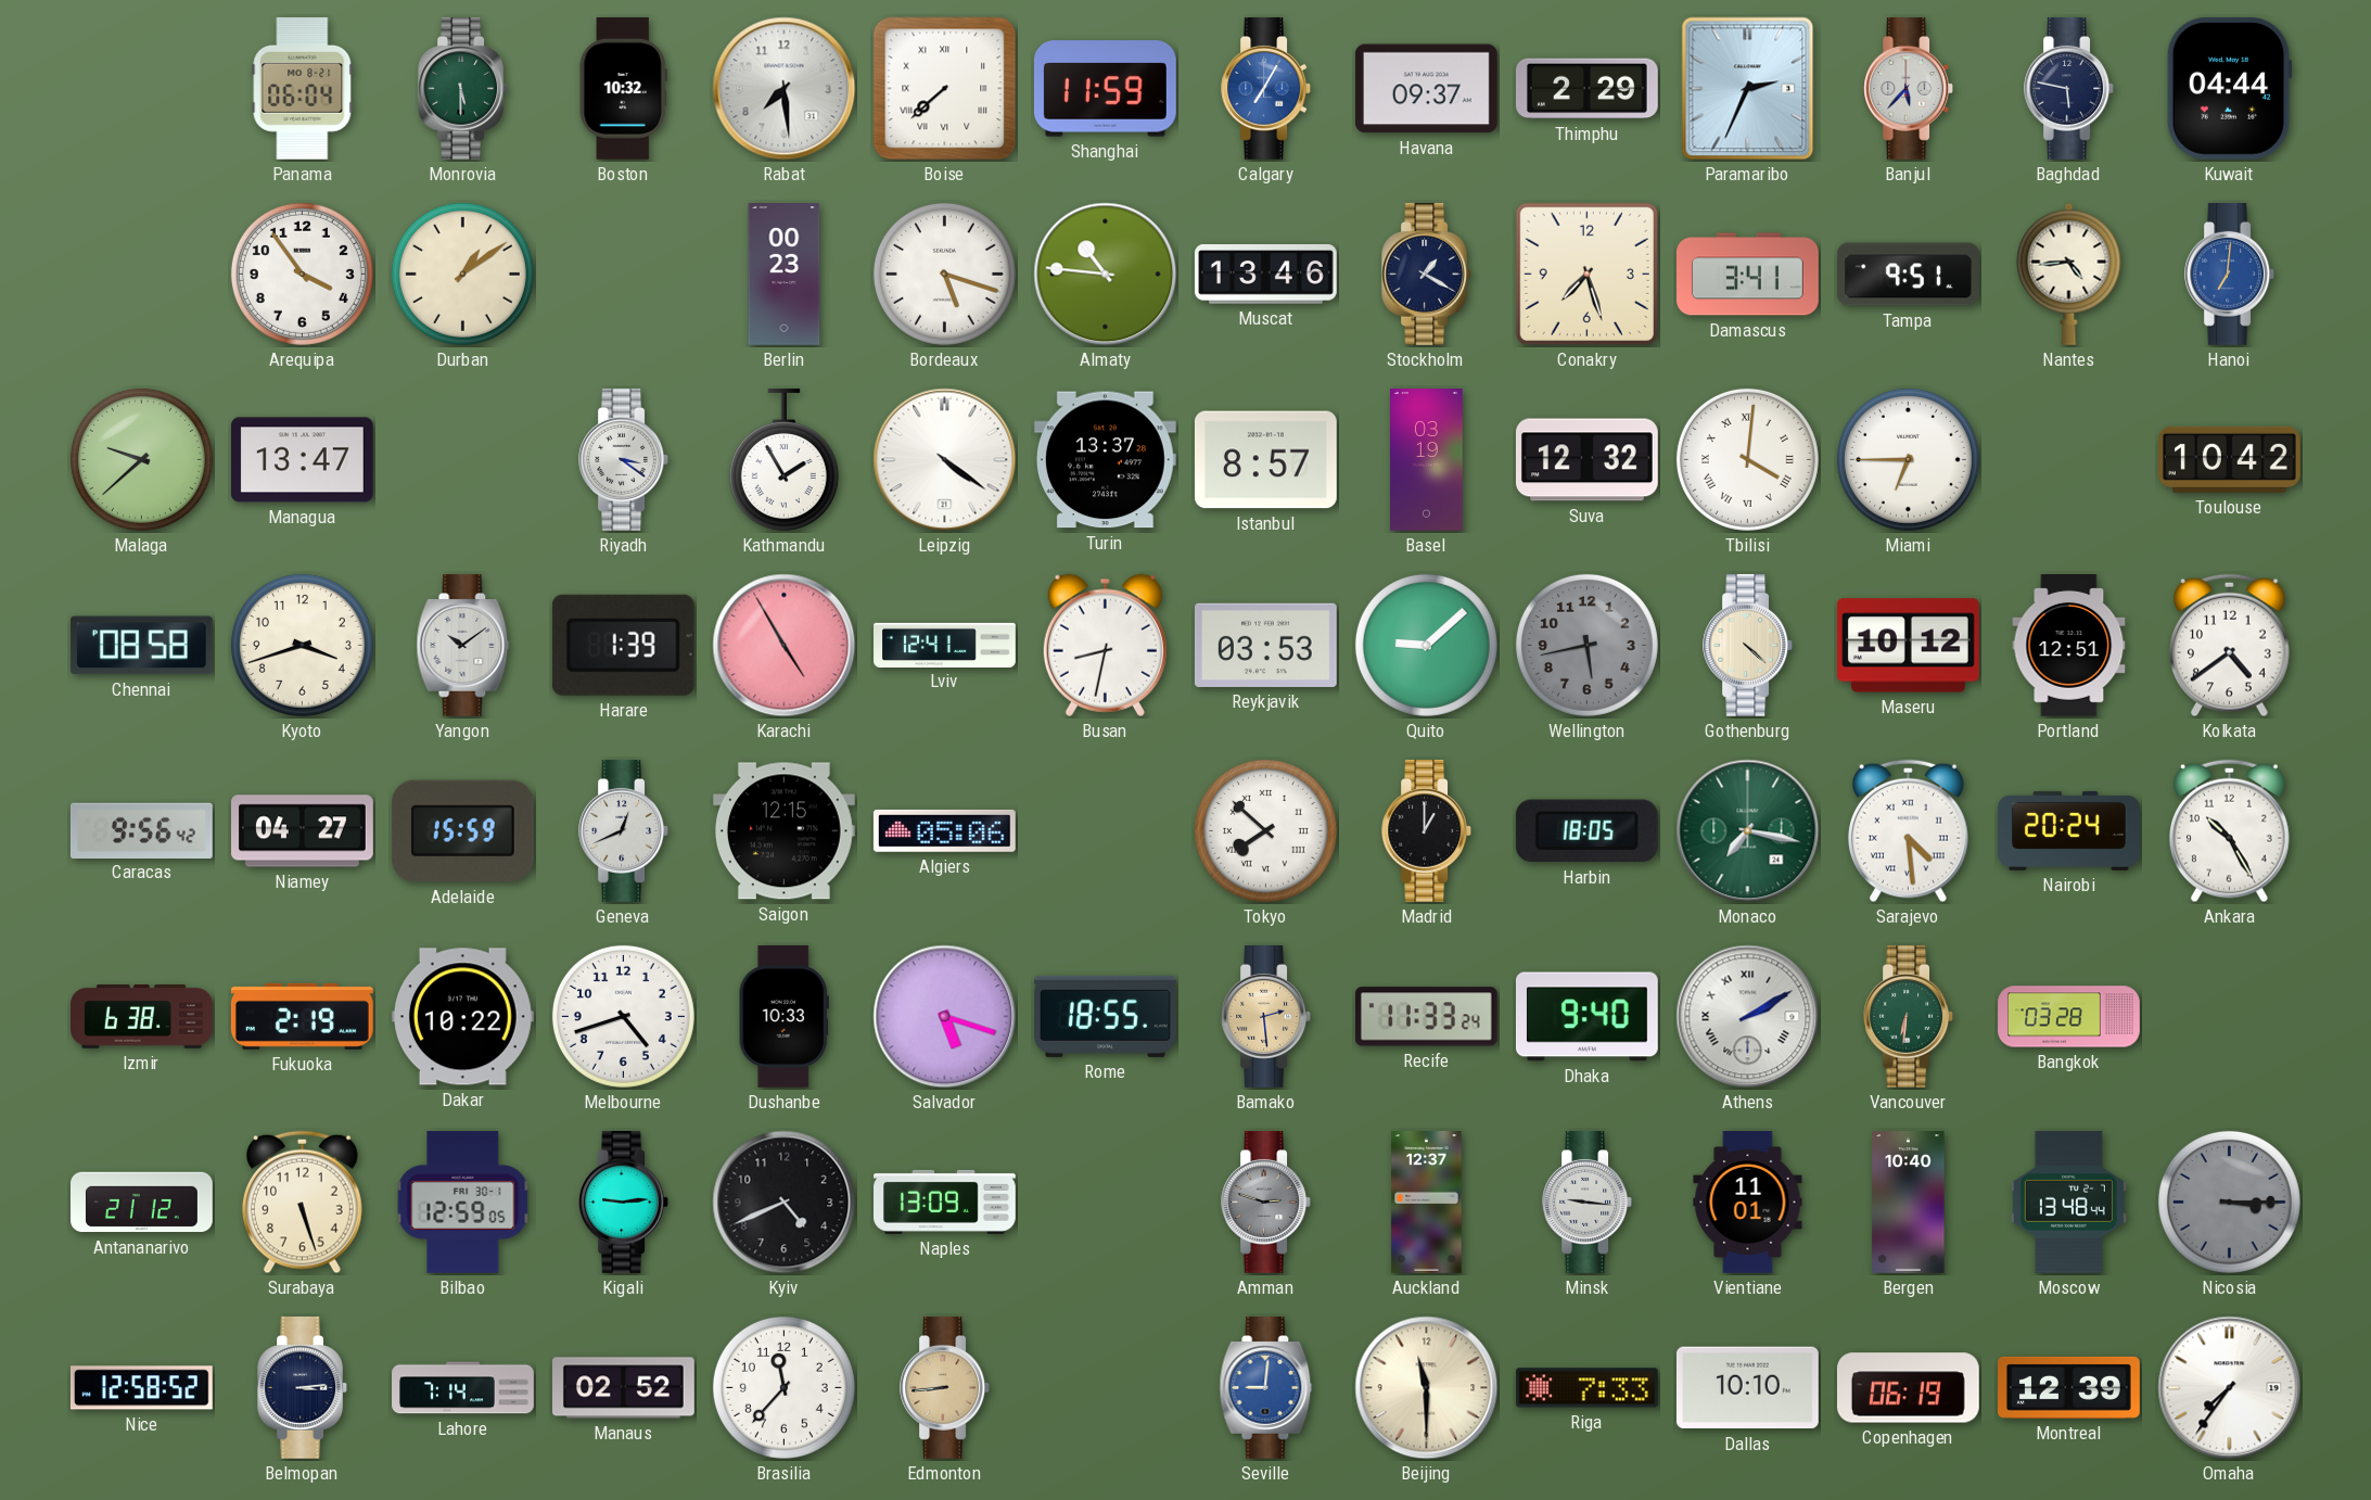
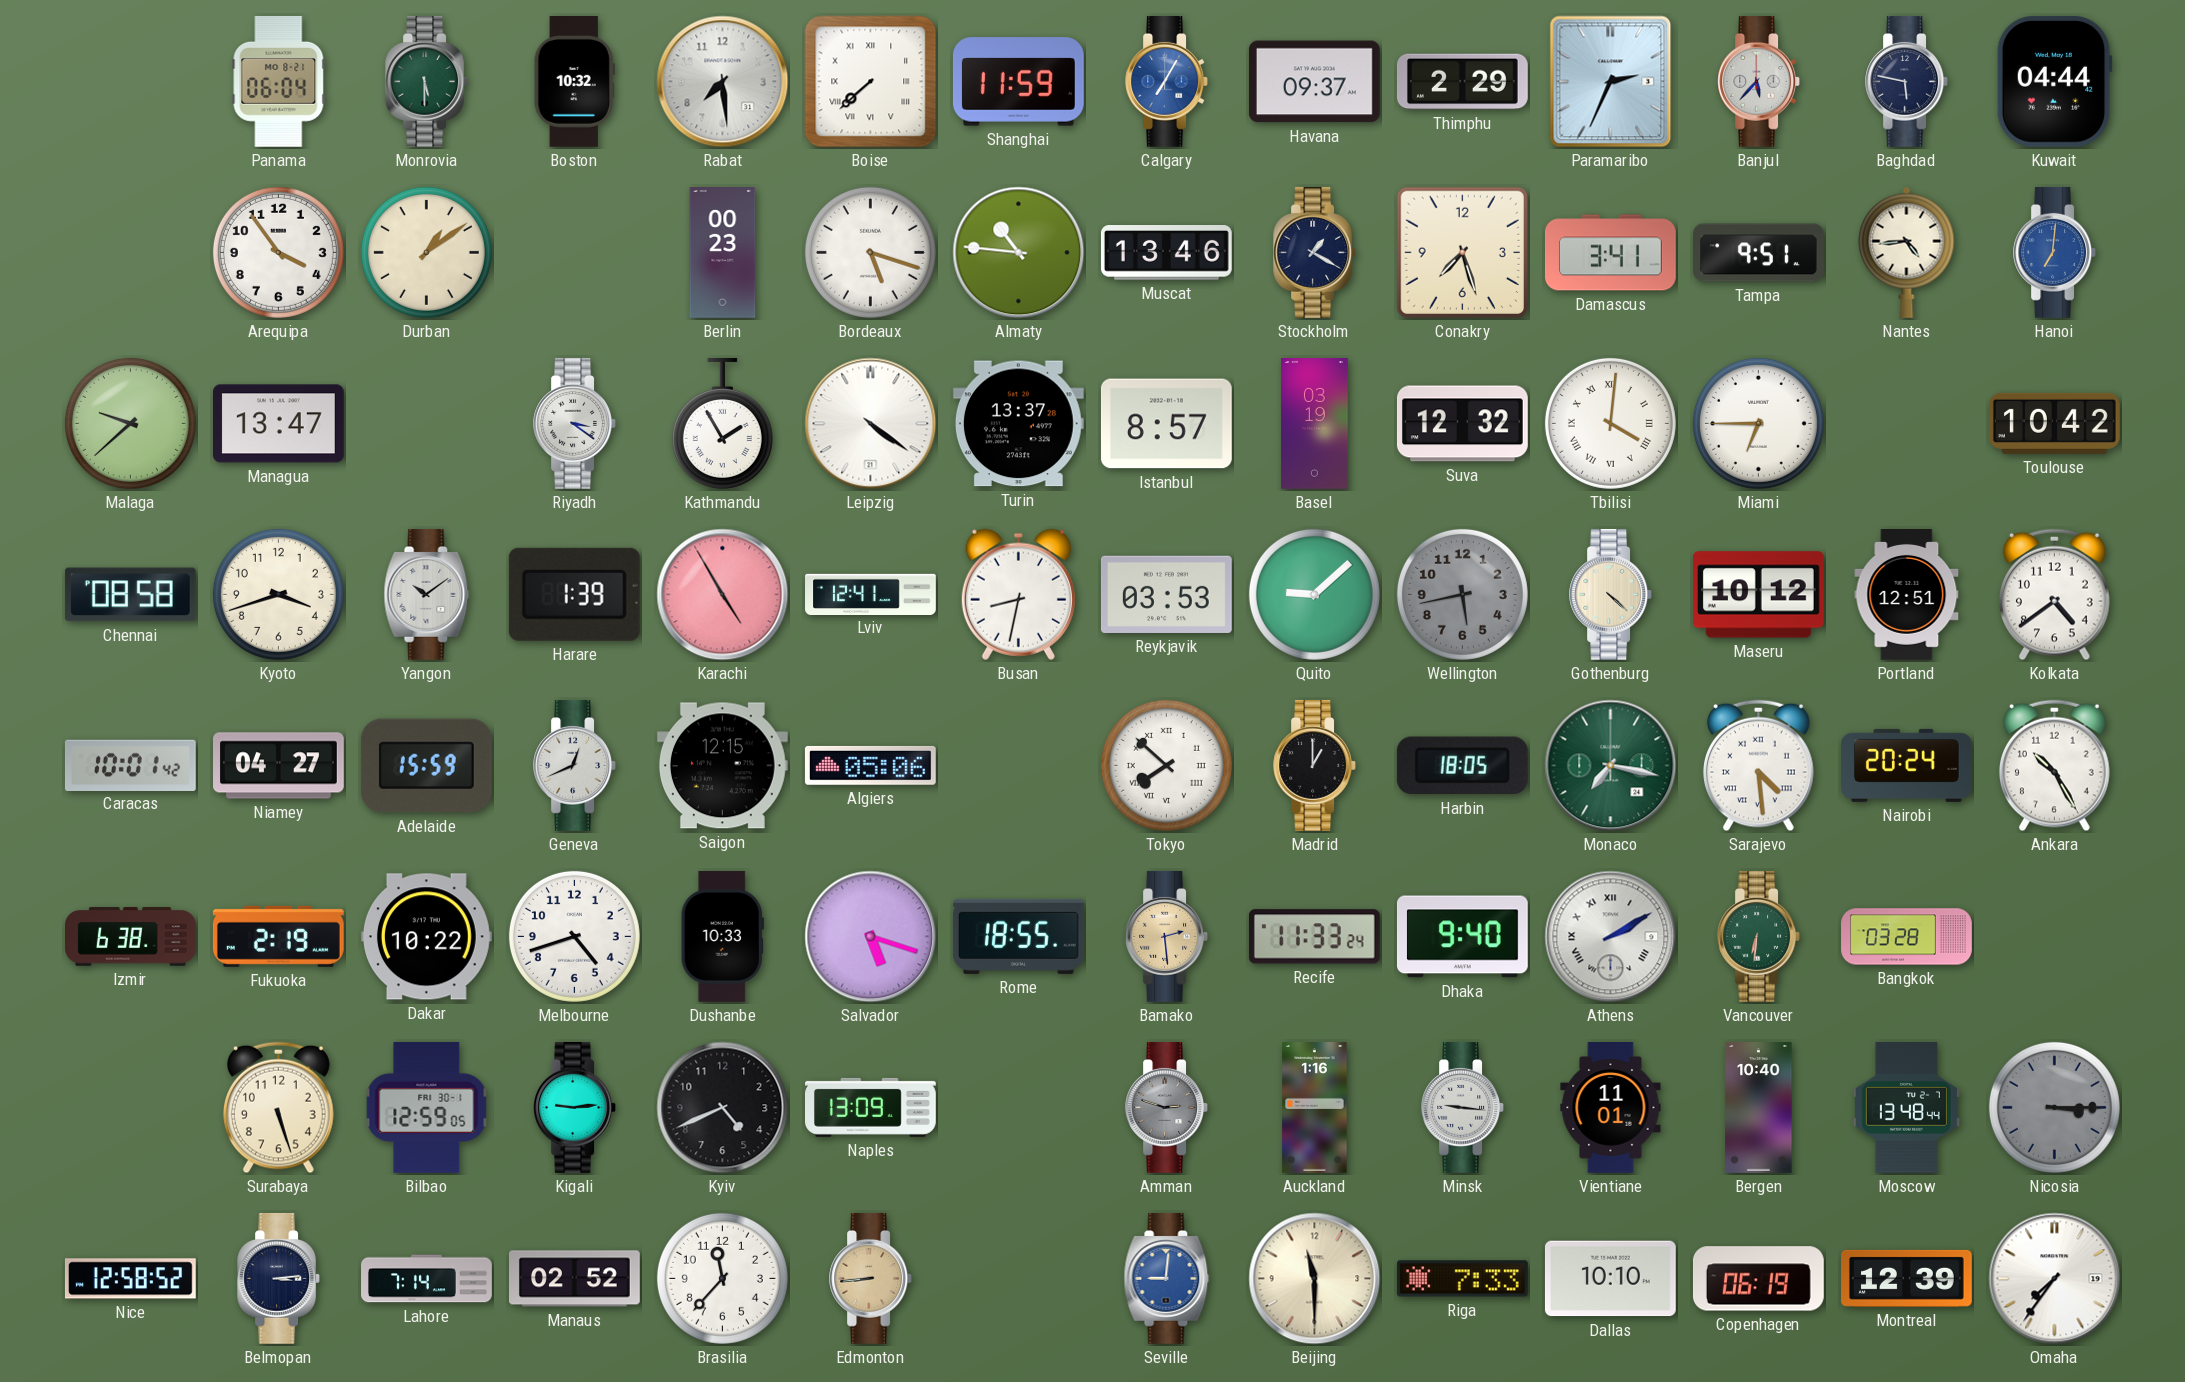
Caracas: 9:56 -> 10:01 (130, 765)
Antananarivo: 21:12 -> none (142, 1203)
Auckland: 12:37 -> 1:16 (1315, 1108)
